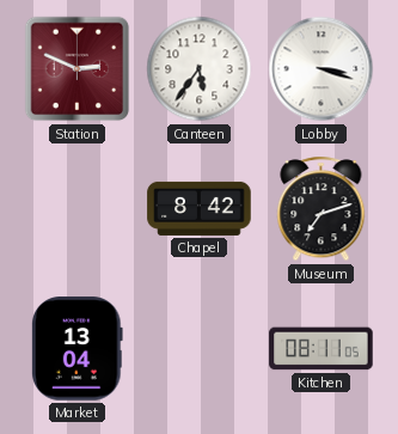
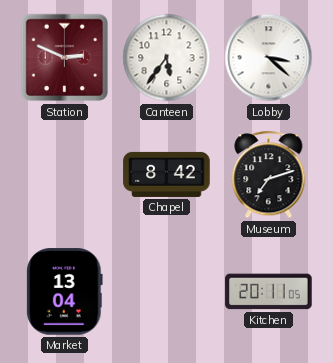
Lobby: 3:18 -> 3:22 (269, 58)
Kitchen: 08:11 -> 20:11 (269, 292)
